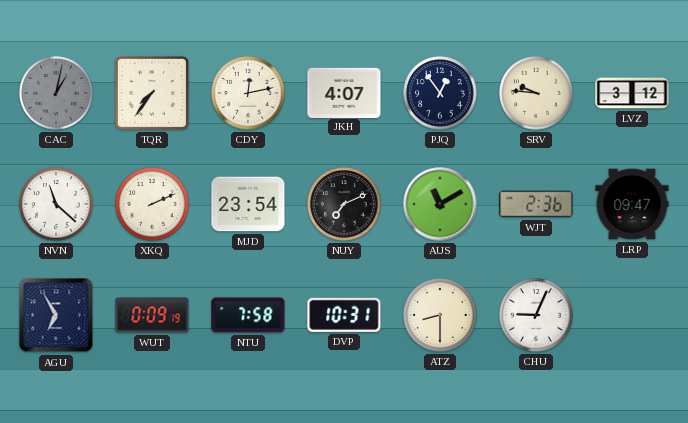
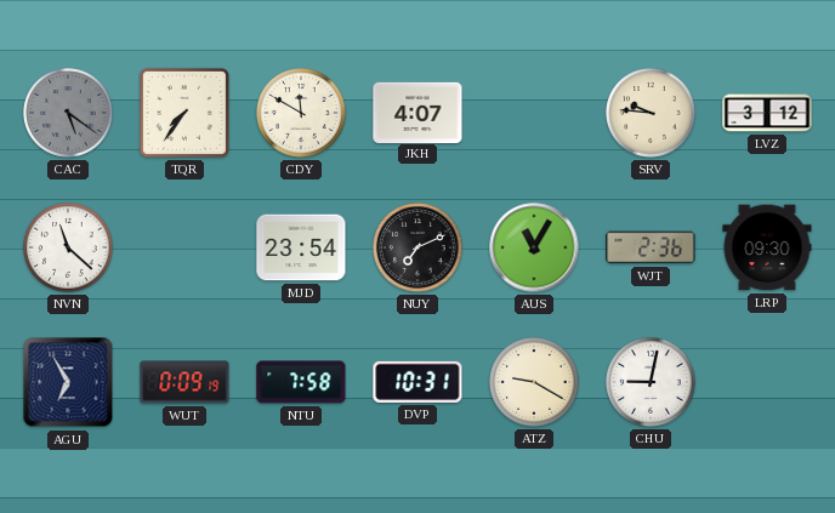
CAC: 1:02 -> 5:21 (68, 113)
CDY: 12:13 -> 11:50 (301, 113)
PJQ: 12:54 -> none (440, 93)
XKQ: 2:11 -> none (152, 204)
AUS: 11:10 -> 11:05 (534, 247)
LRP: 09:47 -> 09:30 (767, 247)
ATZ: 8:30 -> 9:20 (534, 382)
CHU: 9:04 -> 9:02 (651, 382)
